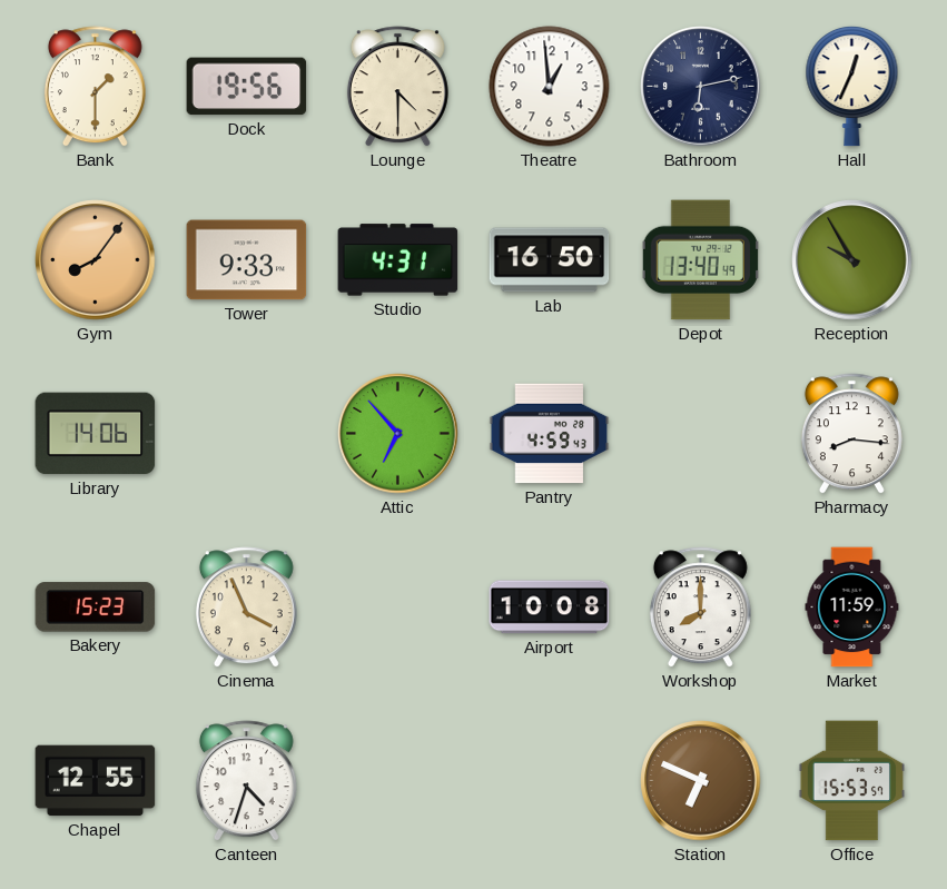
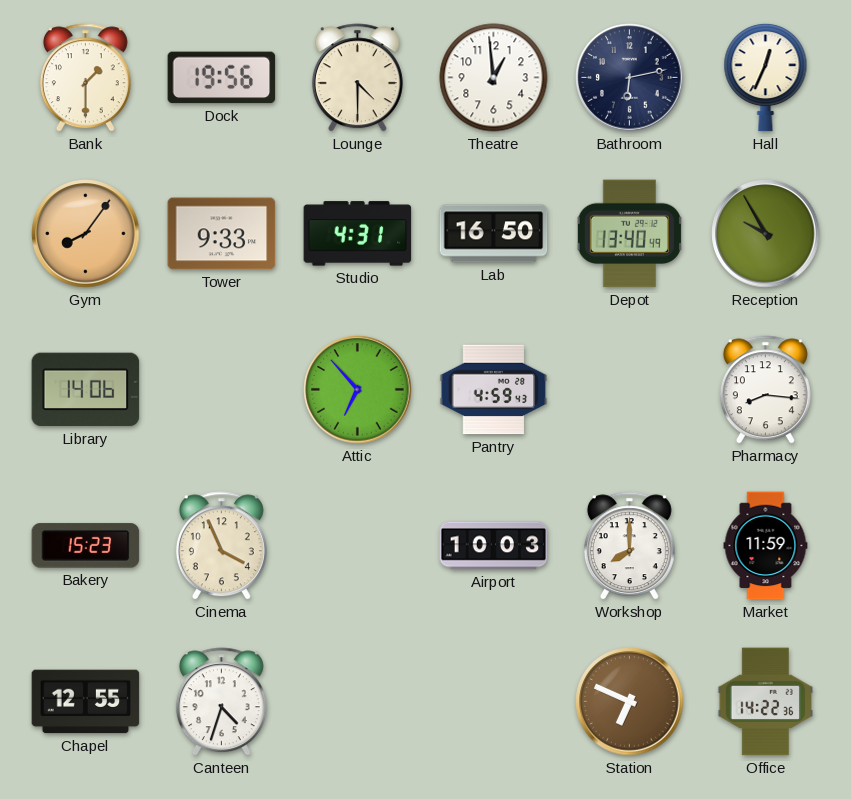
Airport: 10:08 -> 10:03 (494, 546)
Office: 15:53 -> 14:22 (765, 702)
